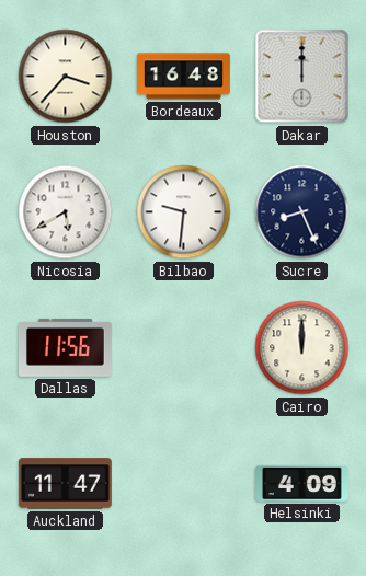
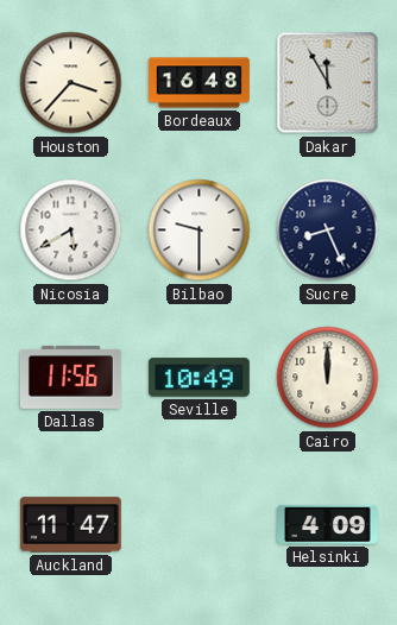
Dakar: 12:00 -> 11:55 (328, 83)
Bilbao: 9:31 -> 9:30 (200, 231)
Seville: none -> 10:49 (198, 378)
